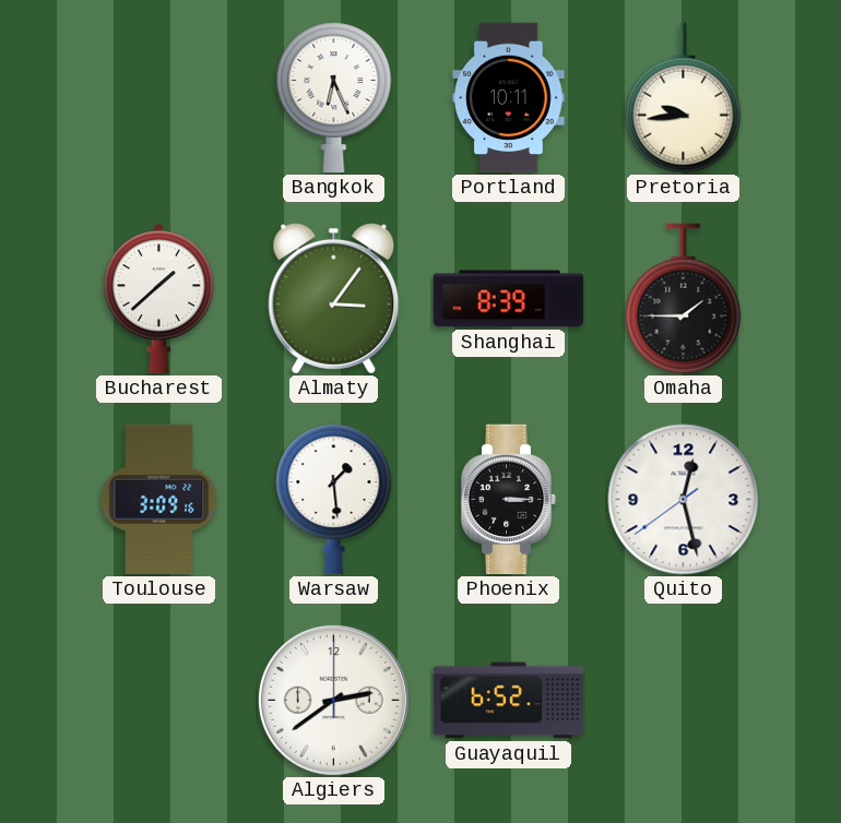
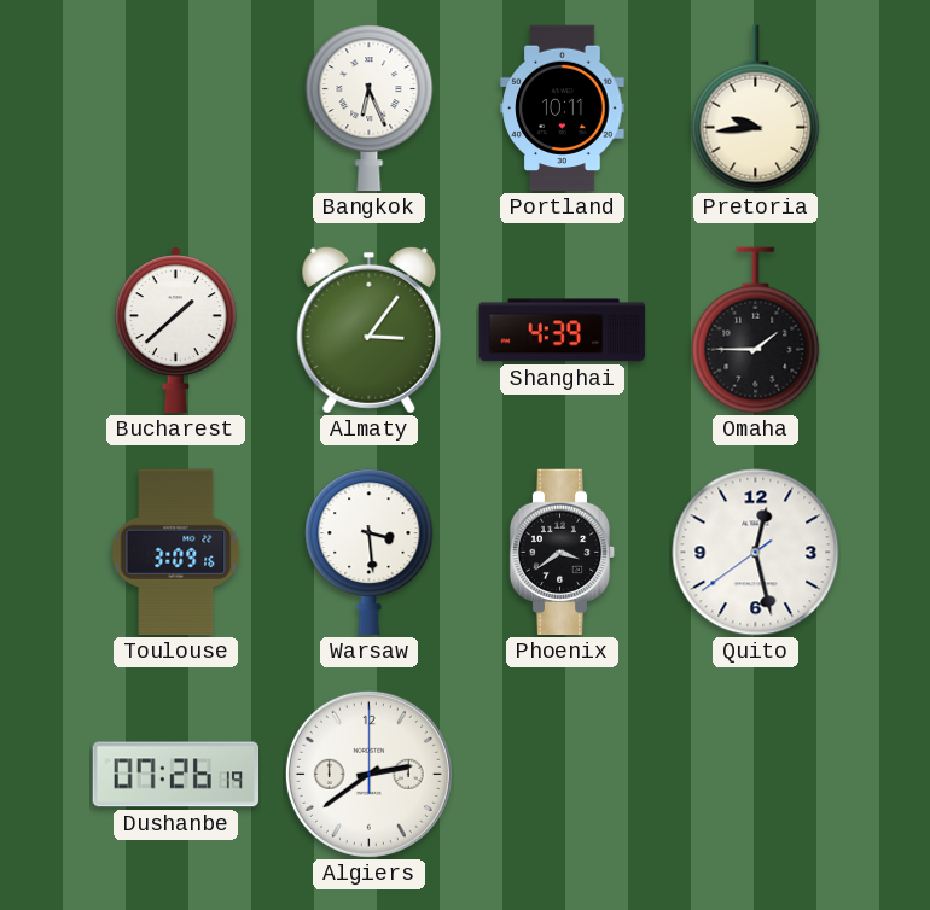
Shanghai: 8:39 -> 4:39 (563, 331)
Warsaw: 1:29 -> 3:29 (370, 553)
Phoenix: 3:15 -> 3:39 (563, 553)
Dushanbe: none -> 07:26 (176, 775)
Guayaquil: 6:52 -> none (509, 701)
